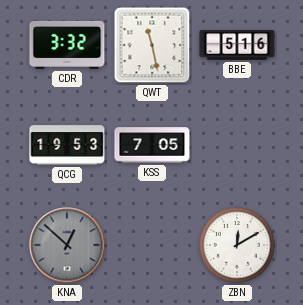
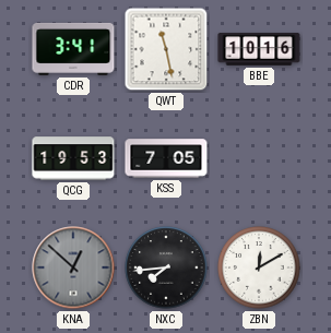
CDR: 3:32 -> 3:41 (73, 49)
BBE: 5:16 -> 10:16 (259, 49)
NXC: none -> 7:44 (166, 267)
